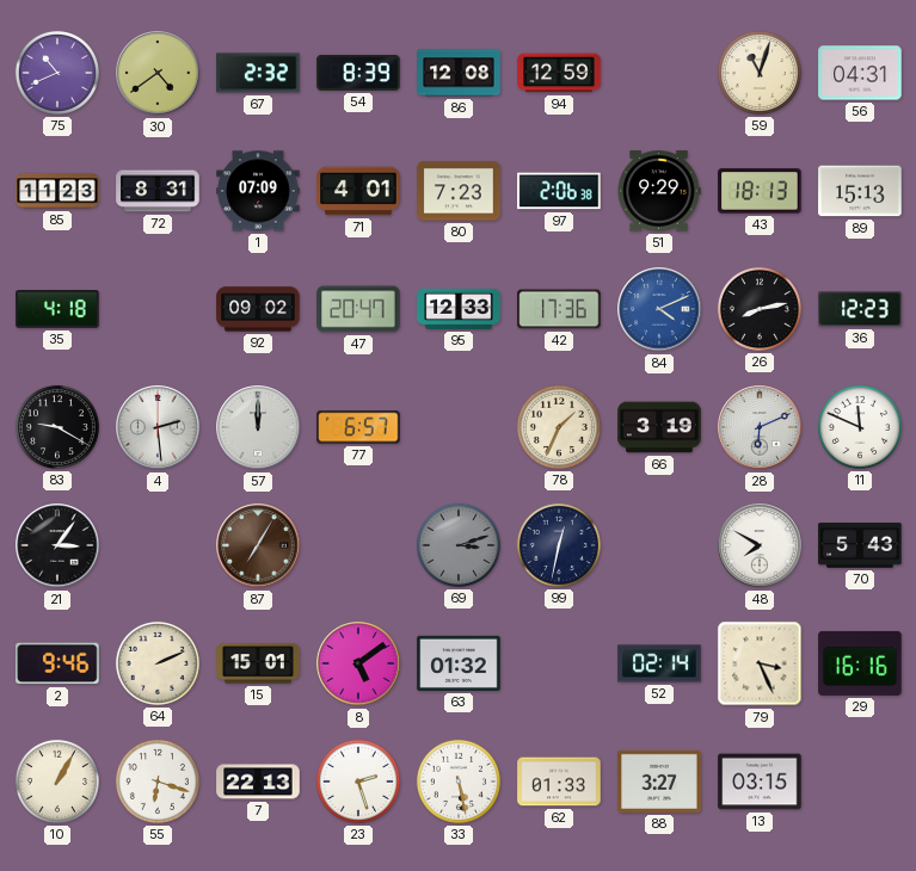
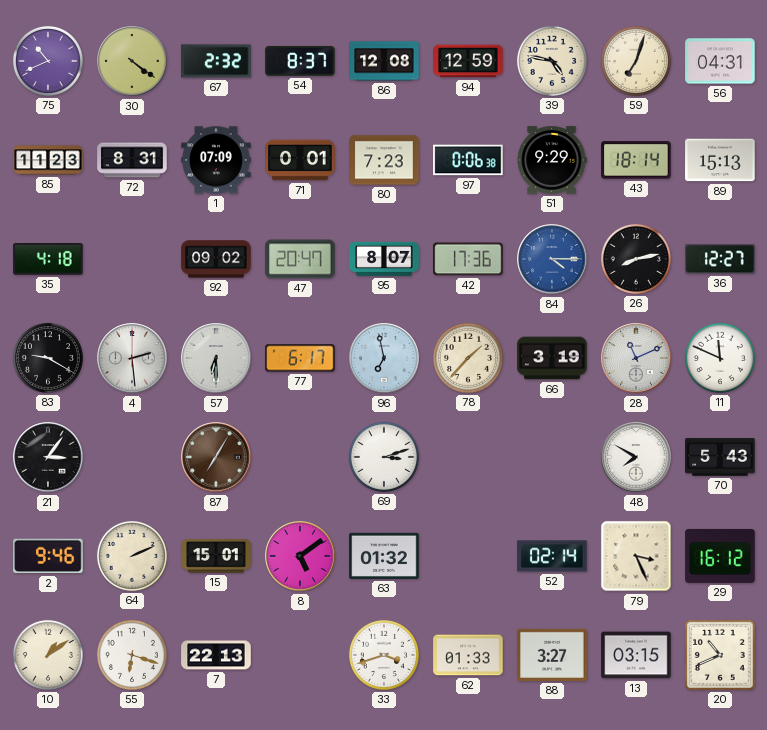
30: 4:39 -> 4:21 (132, 61)
54: 8:39 -> 8:37 (300, 61)
39: none -> 4:47 (552, 61)
59: 11:03 -> 7:03 (636, 61)
71: 4:01 -> 0:01 (300, 160)
97: 2:06 -> 0:06 (468, 160)
43: 18:13 -> 18:14 (636, 160)
95: 12:33 -> 8:07 (384, 259)
84: 4:11 -> 4:15 (552, 259)
36: 12:23 -> 12:27 (720, 259)
57: 12:00 -> 6:30 (216, 358)
77: 6:57 -> 6:17 (300, 358)
96: none -> 6:58 (384, 358)
78: 1:34 -> 1:37 (468, 358)
28: 6:11 -> 11:11 (636, 358)
69 dial: grey -> white (384, 457)
99: 12:32 -> none (559, 545)
29: 16:16 -> 16:12 (720, 556)
10: 1:05 -> 1:09 (48, 655)
23: 2:27 -> none (358, 782)
33: 5:28 -> 3:42 (384, 655)
20: none -> 10:41 (720, 655)
